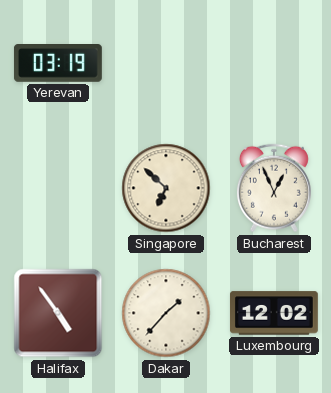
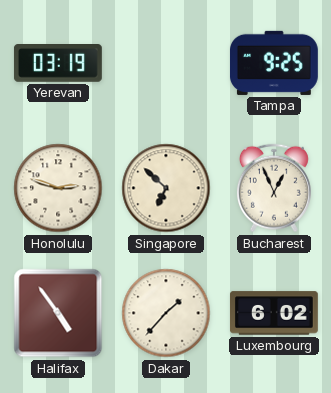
Tampa: none -> 9:25 (274, 63)
Honolulu: none -> 2:48 (58, 188)
Luxembourg: 12:02 -> 6:02 (274, 313)
